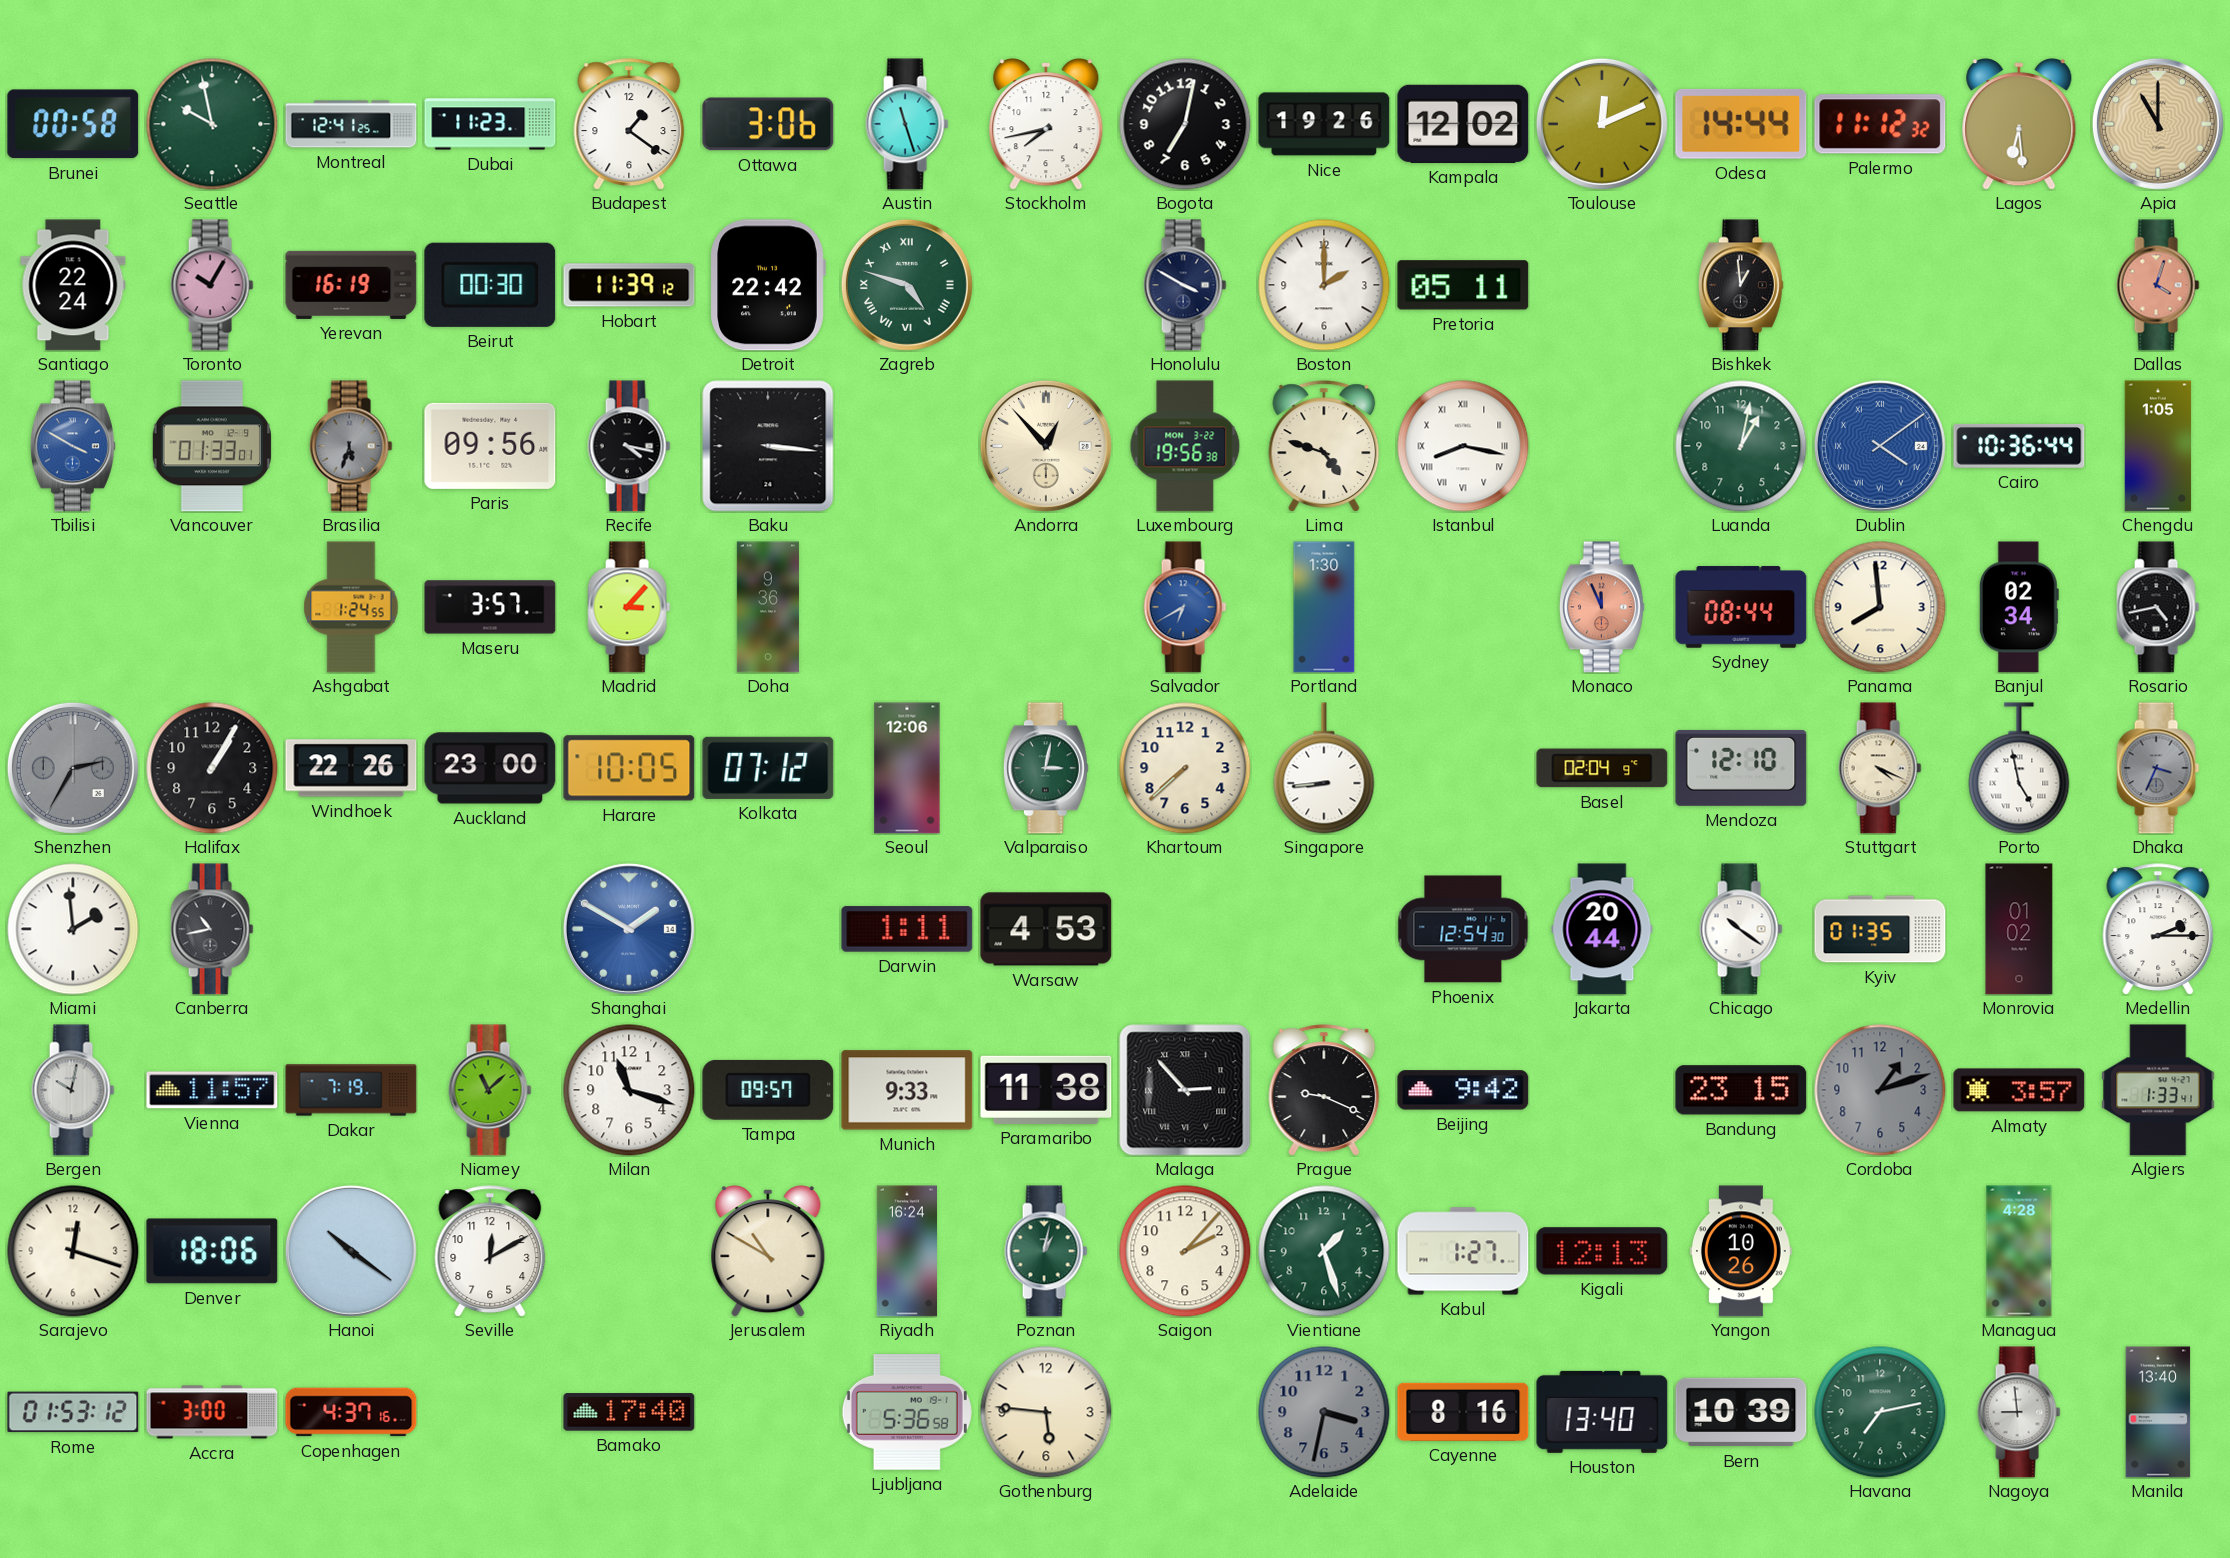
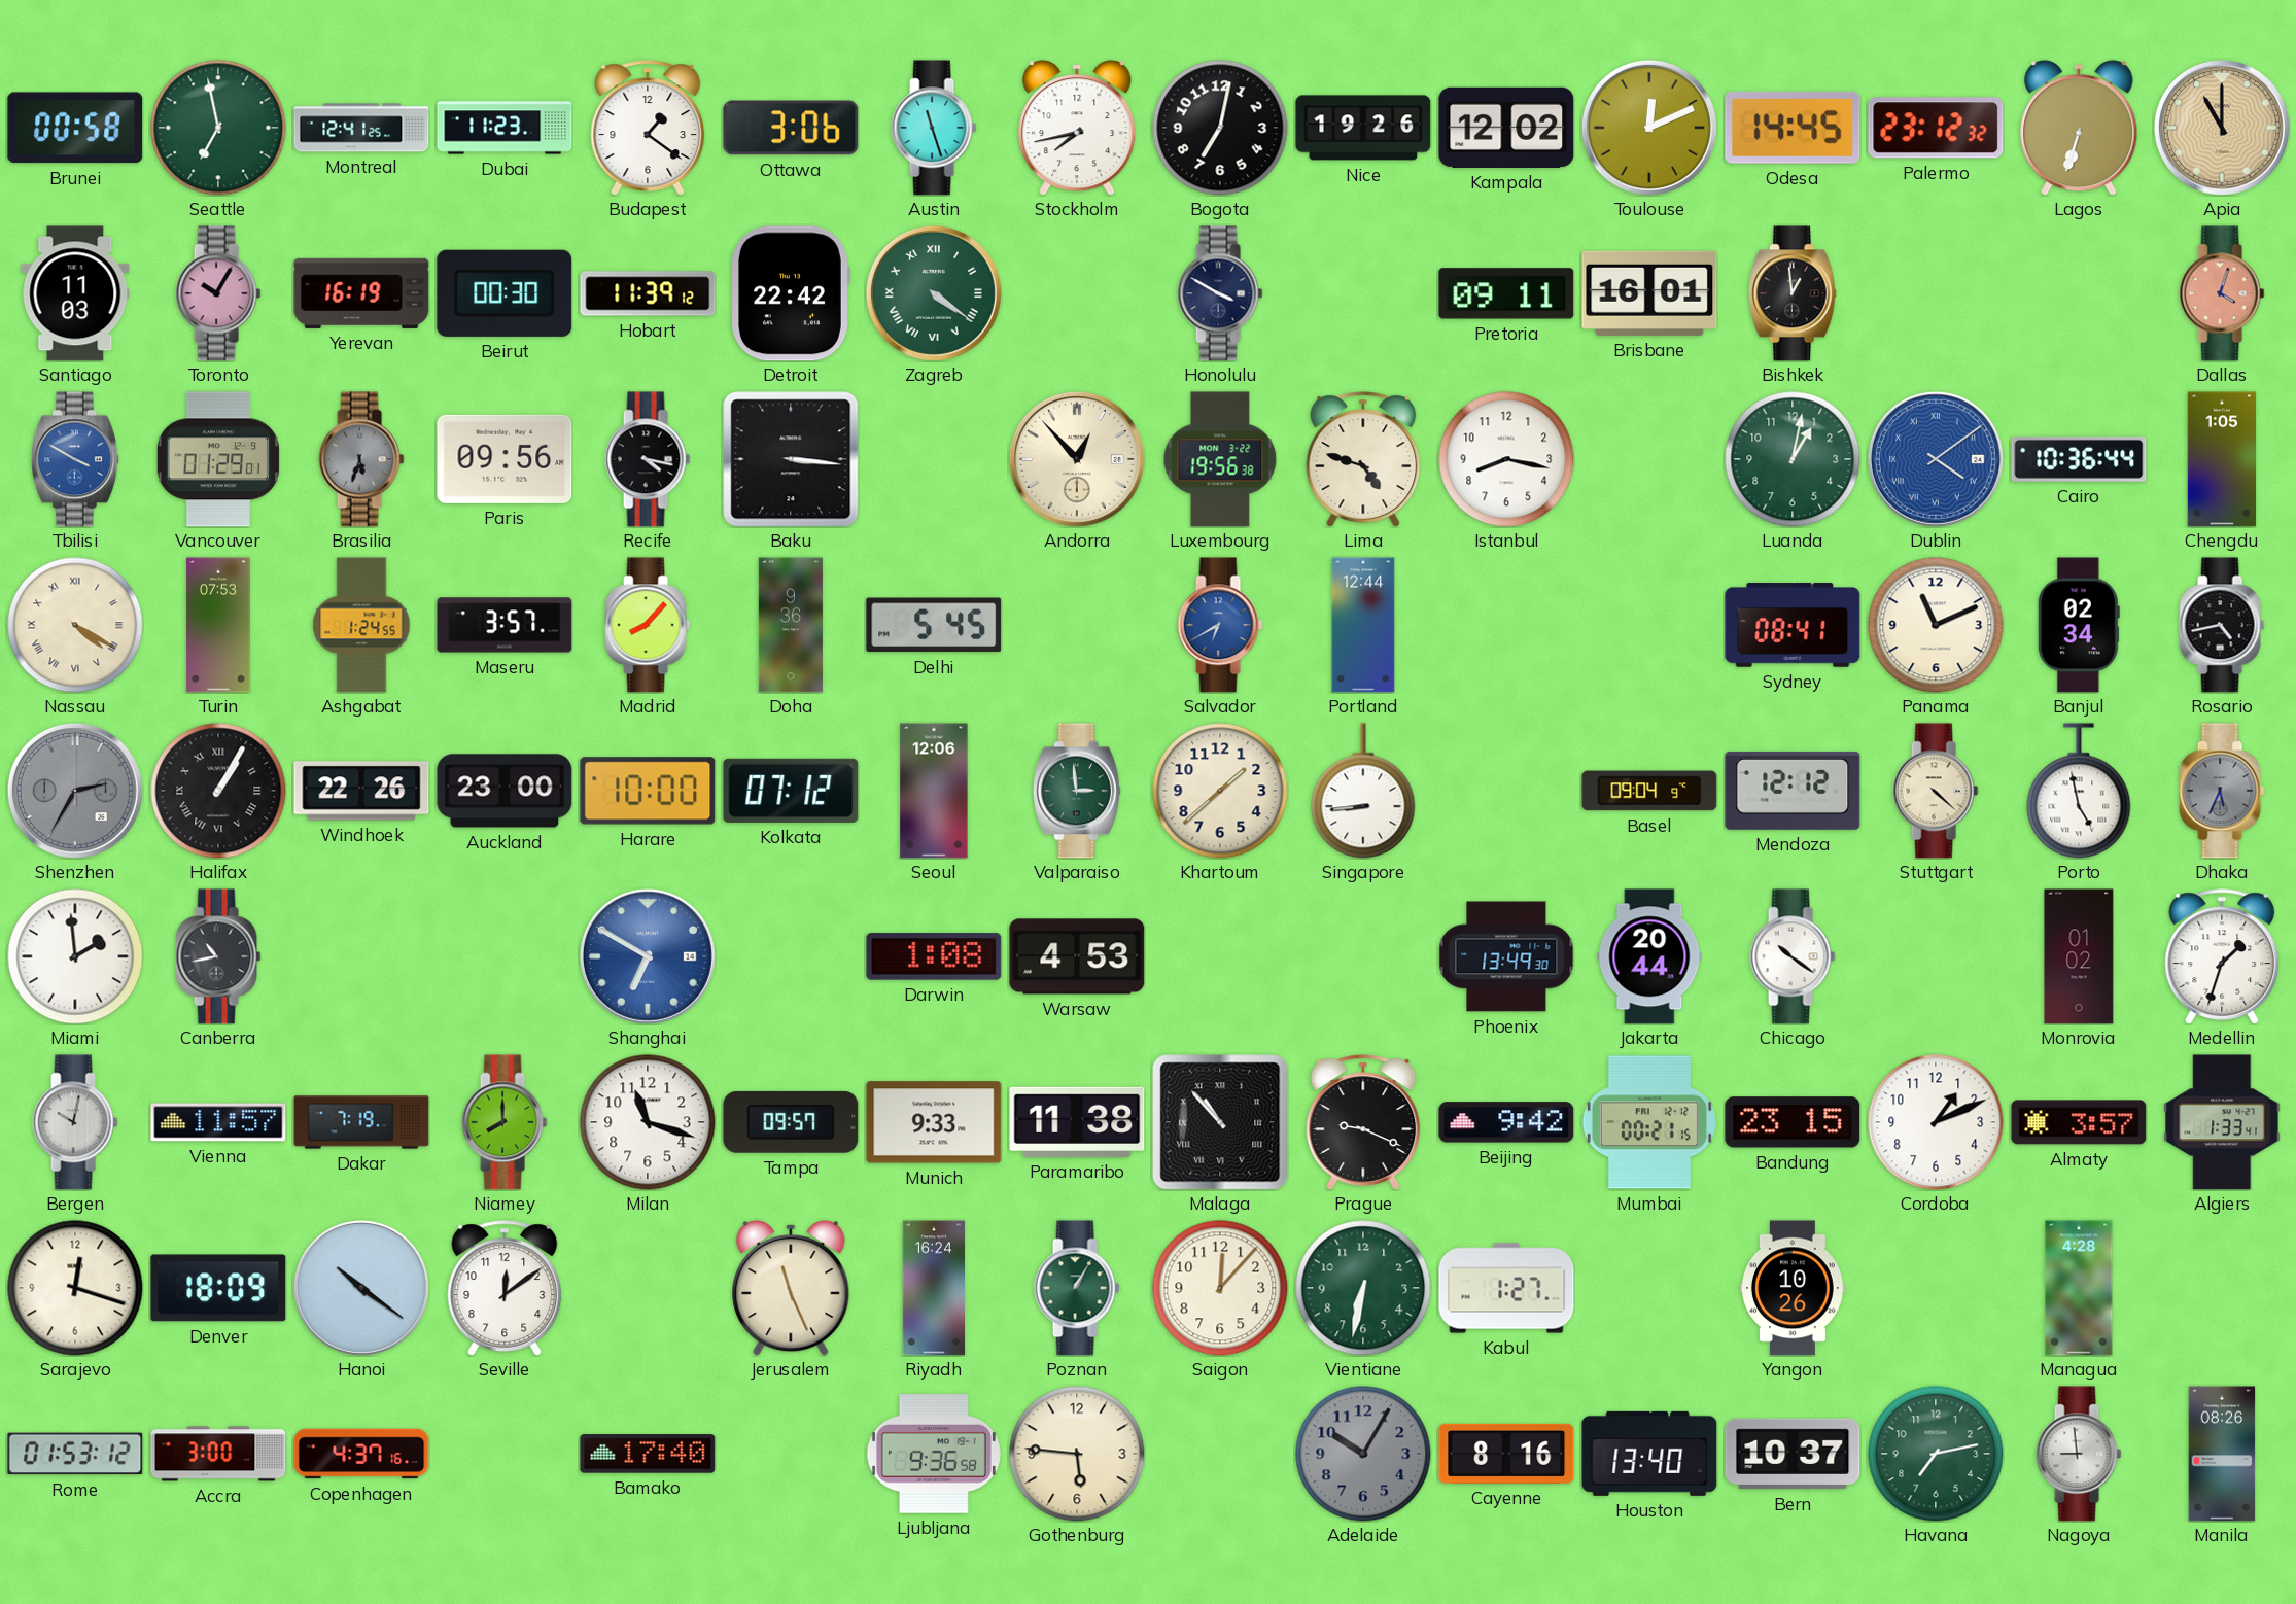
Seattle: 9:58 -> 6:58 (218, 128)
Odesa: 14:44 -> 14:45 (1793, 128)
Palermo: 11:12 -> 23:12 (1936, 128)
Lagos: 6:29 -> 6:33 (2079, 128)
Santiago: 22:24 -> 11:03 (75, 293)
Zagreb: 4:48 -> 4:21 (934, 293)
Boston: 2:00 -> none (1324, 285)
Pretoria: 05:11 -> 09:11 (1506, 293)
Brisbane: none -> 16:01 (1649, 293)
Vancouver: 01:33 -> 01:29 (218, 459)
Istanbul numerals: Roman -> Arabic (1506, 459)
Nassau: none -> 4:20 (75, 625)
Turin: none -> 07:53 (218, 625)
Madrid: 3:07 -> 8:07 (648, 625)
Delhi: none -> 5:45 (934, 625)
Portland: 1:30 -> 12:44 (1363, 625)
Monaco: 11:56 -> none (1602, 607)
Sydney: 08:44 -> 08:41 (1793, 625)
Panama: 7:59 -> 11:11 (1936, 625)
Halifax numerals: Arabic -> Roman (218, 791)
Harare: 10:05 -> 10:00 (648, 791)
Valparaiso: 3:02 -> 2:59 (1077, 791)
Khartoum: 7:38 -> 1:38 (1220, 791)
Basel: 02:04 -> 09:04 (1649, 791)
Mendoza: 12:10 -> 12:12 (1793, 791)
Stuttgart: 4:19 -> 4:22 (1936, 791)
Dhaka: 3:34 -> 5:34 (2222, 791)
Shanghai: 1:50 -> 6:50 (648, 956)
Darwin: 1:11 -> 1:08 (934, 956)
Phoenix: 12:54 -> 13:49 (1506, 956)
Kyiv: 01:35 -> none (1880, 929)
Medellin: 2:15 -> 1:33 (2222, 956)
Niamey: 11:08 -> 8:00 (505, 1122)
Malaga: 2:53 -> 10:53 (1220, 1122)
Mumbai: none -> 00:21 (1649, 1122)
Cordoba: 1:12 -> 1:11 (1936, 1122)
Cordoba dial: grey -> white (1936, 1122)
Denver: 18:06 -> 18:09 (218, 1288)
Seville: 12:10 -> 12:09 (505, 1288)
Jerusalem: 10:50 -> 11:26 (791, 1288)
Poznan: 1:02 -> 1:05 (1077, 1288)
Saigon: 2:07 -> 12:07 (1220, 1288)
Vientiane: 1:27 -> 6:32 (1363, 1288)
Kigali: 12:13 -> none (1602, 1251)
Ljubljana: 5:36 -> 9:36 (934, 1455)
Adelaide: 3:32 -> 10:05 (1363, 1454)
Bern: 10:39 -> 10:37 (1793, 1454)
Manila: 13:40 -> 08:26 (2222, 1454)
